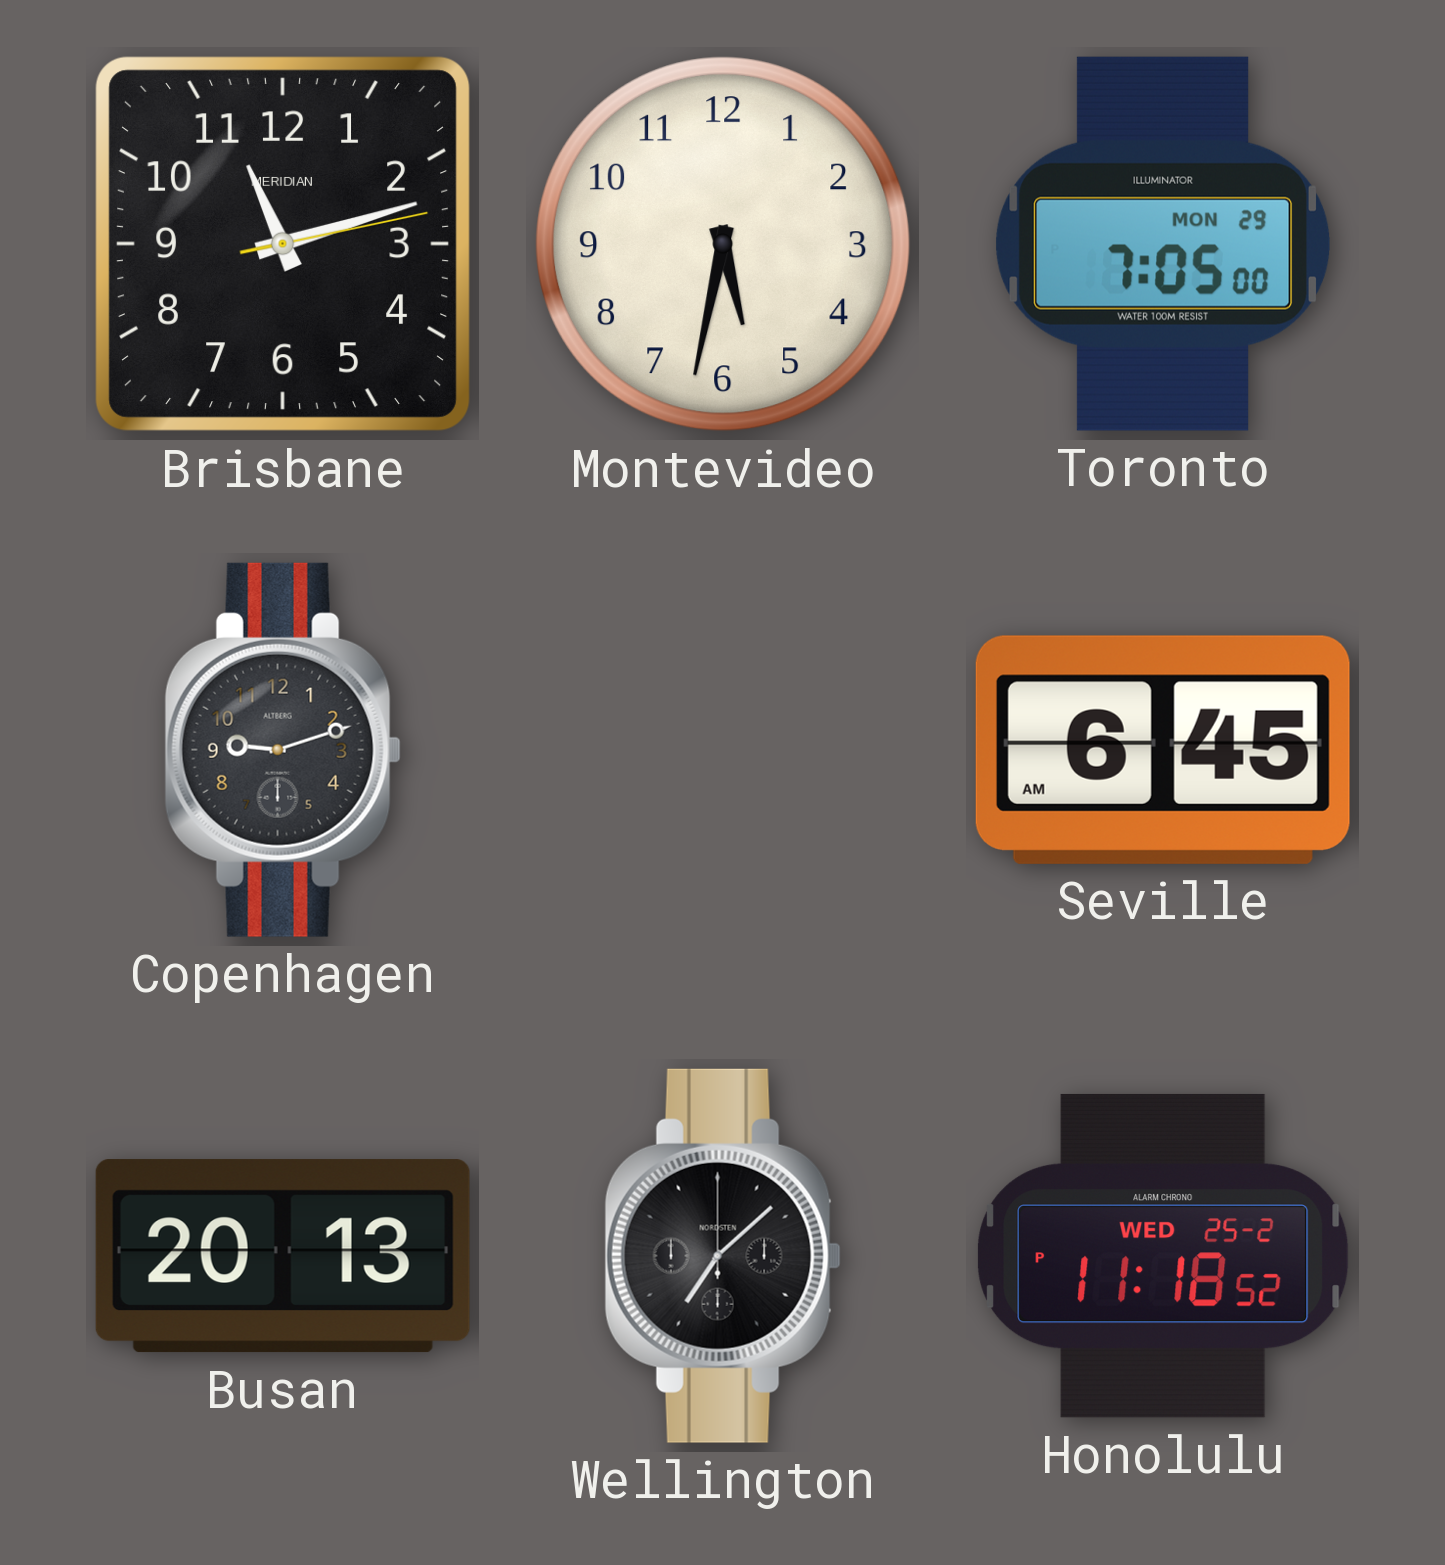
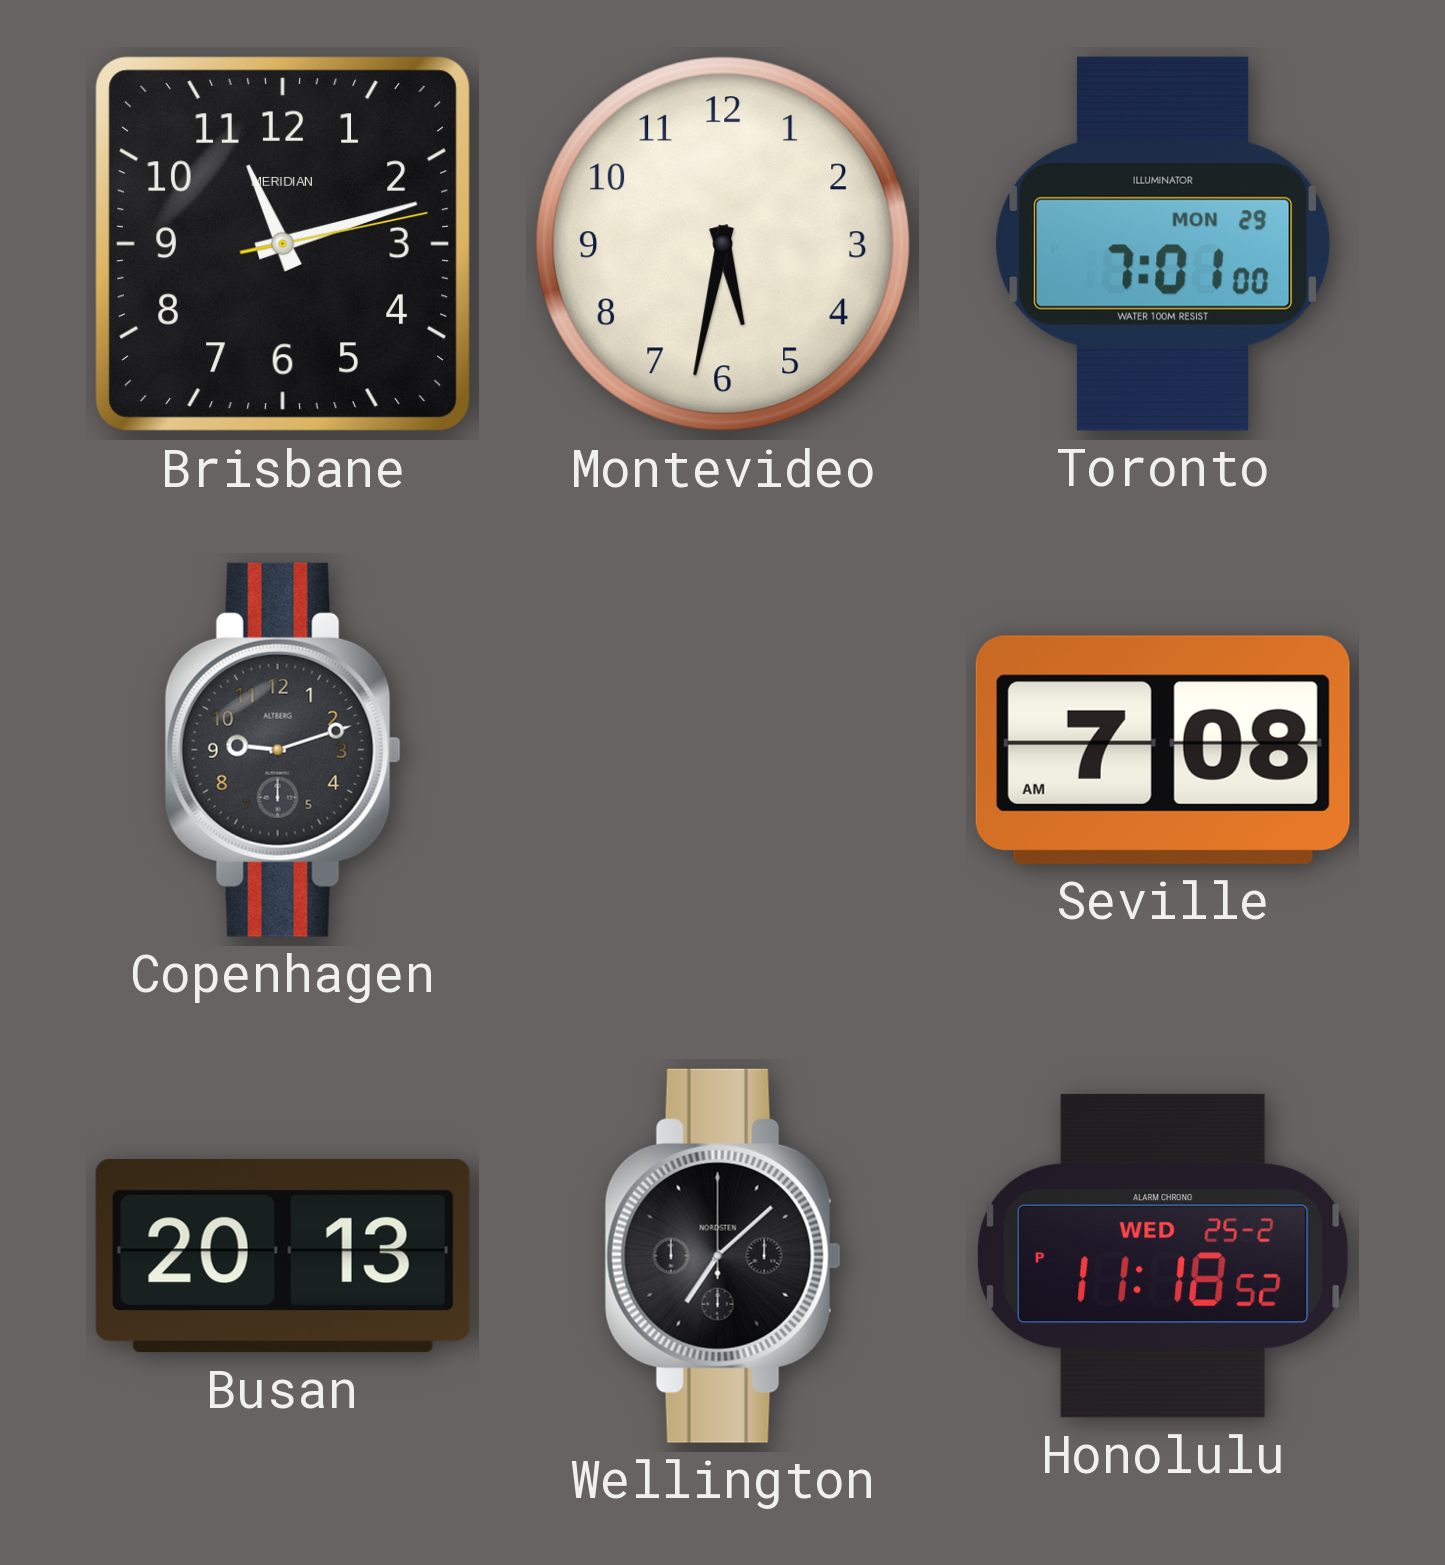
Toronto: 7:05 -> 7:01 (1162, 244)
Seville: 6:45 -> 7:08 (1163, 750)
